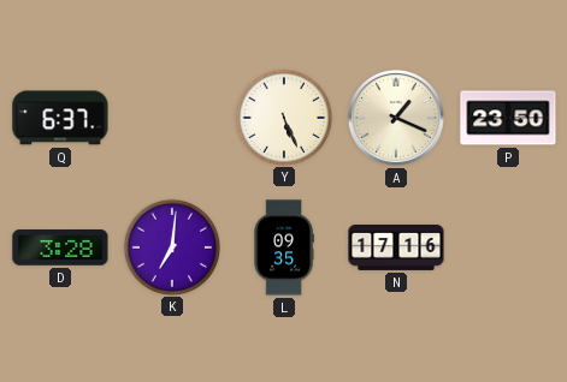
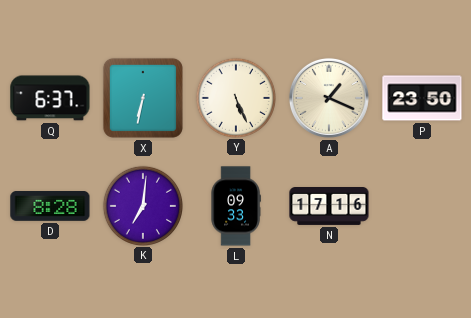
X: none -> 6:32 (143, 98)
D: 3:28 -> 8:28 (50, 207)
L: 09:35 -> 09:33 (236, 206)
